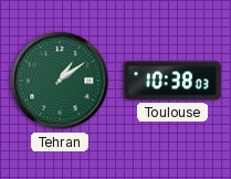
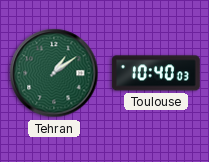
Toulouse: 10:38 -> 10:40 (156, 73)
